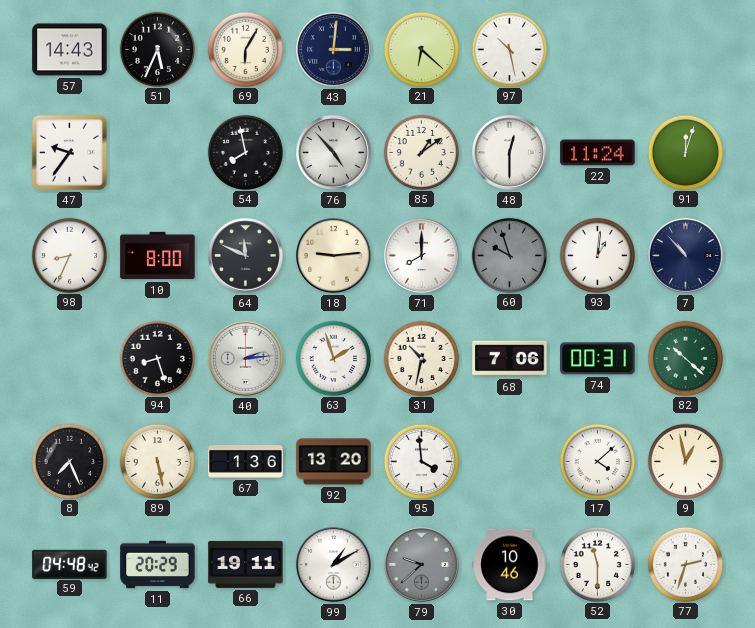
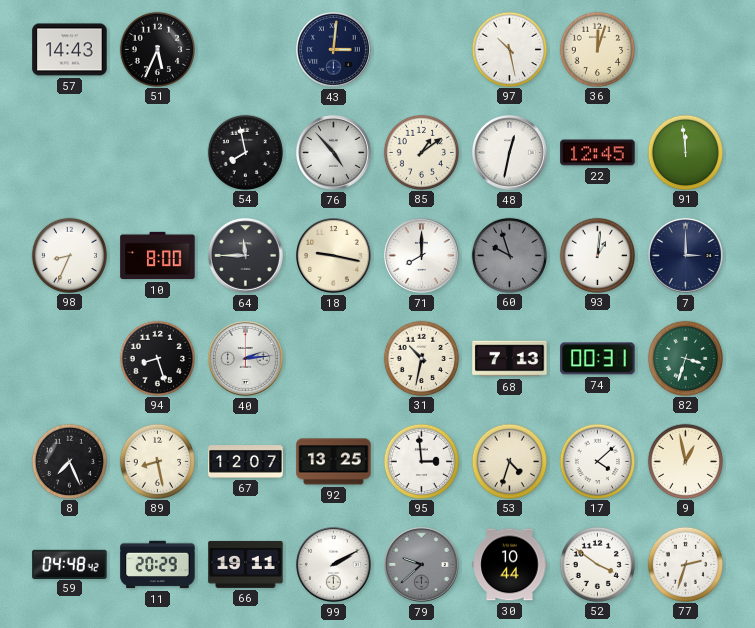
69: 6:05 -> none (245, 49)
21: 6:22 -> none (421, 49)
36: none -> 12:03 (597, 49)
47: 9:36 -> none (69, 152)
48: 12:30 -> 12:32 (510, 153)
22: 11:24 -> 12:45 (598, 153)
91: 12:03 -> 11:59 (685, 152)
64: 11:49 -> 11:45 (246, 256)
18: 9:14 -> 9:17 (334, 256)
7: 10:53 -> 3:00 (686, 256)
63: 1:57 -> none (333, 358)
68: 7:06 -> 7:13 (510, 359)
82: 10:22 -> 3:33 (685, 358)
89: 5:28 -> 8:28 (157, 461)
67: 1:36 -> 12:07 (246, 462)
92: 13:20 -> 13:25 (334, 462)
95: 3:59 -> 2:59 (421, 461)
53: none -> 4:33 (509, 461)
99: 1:10 -> 2:10 (334, 565)
30: 10:46 -> 10:44 (510, 565)
52: 11:30 -> 3:51 (597, 564)
